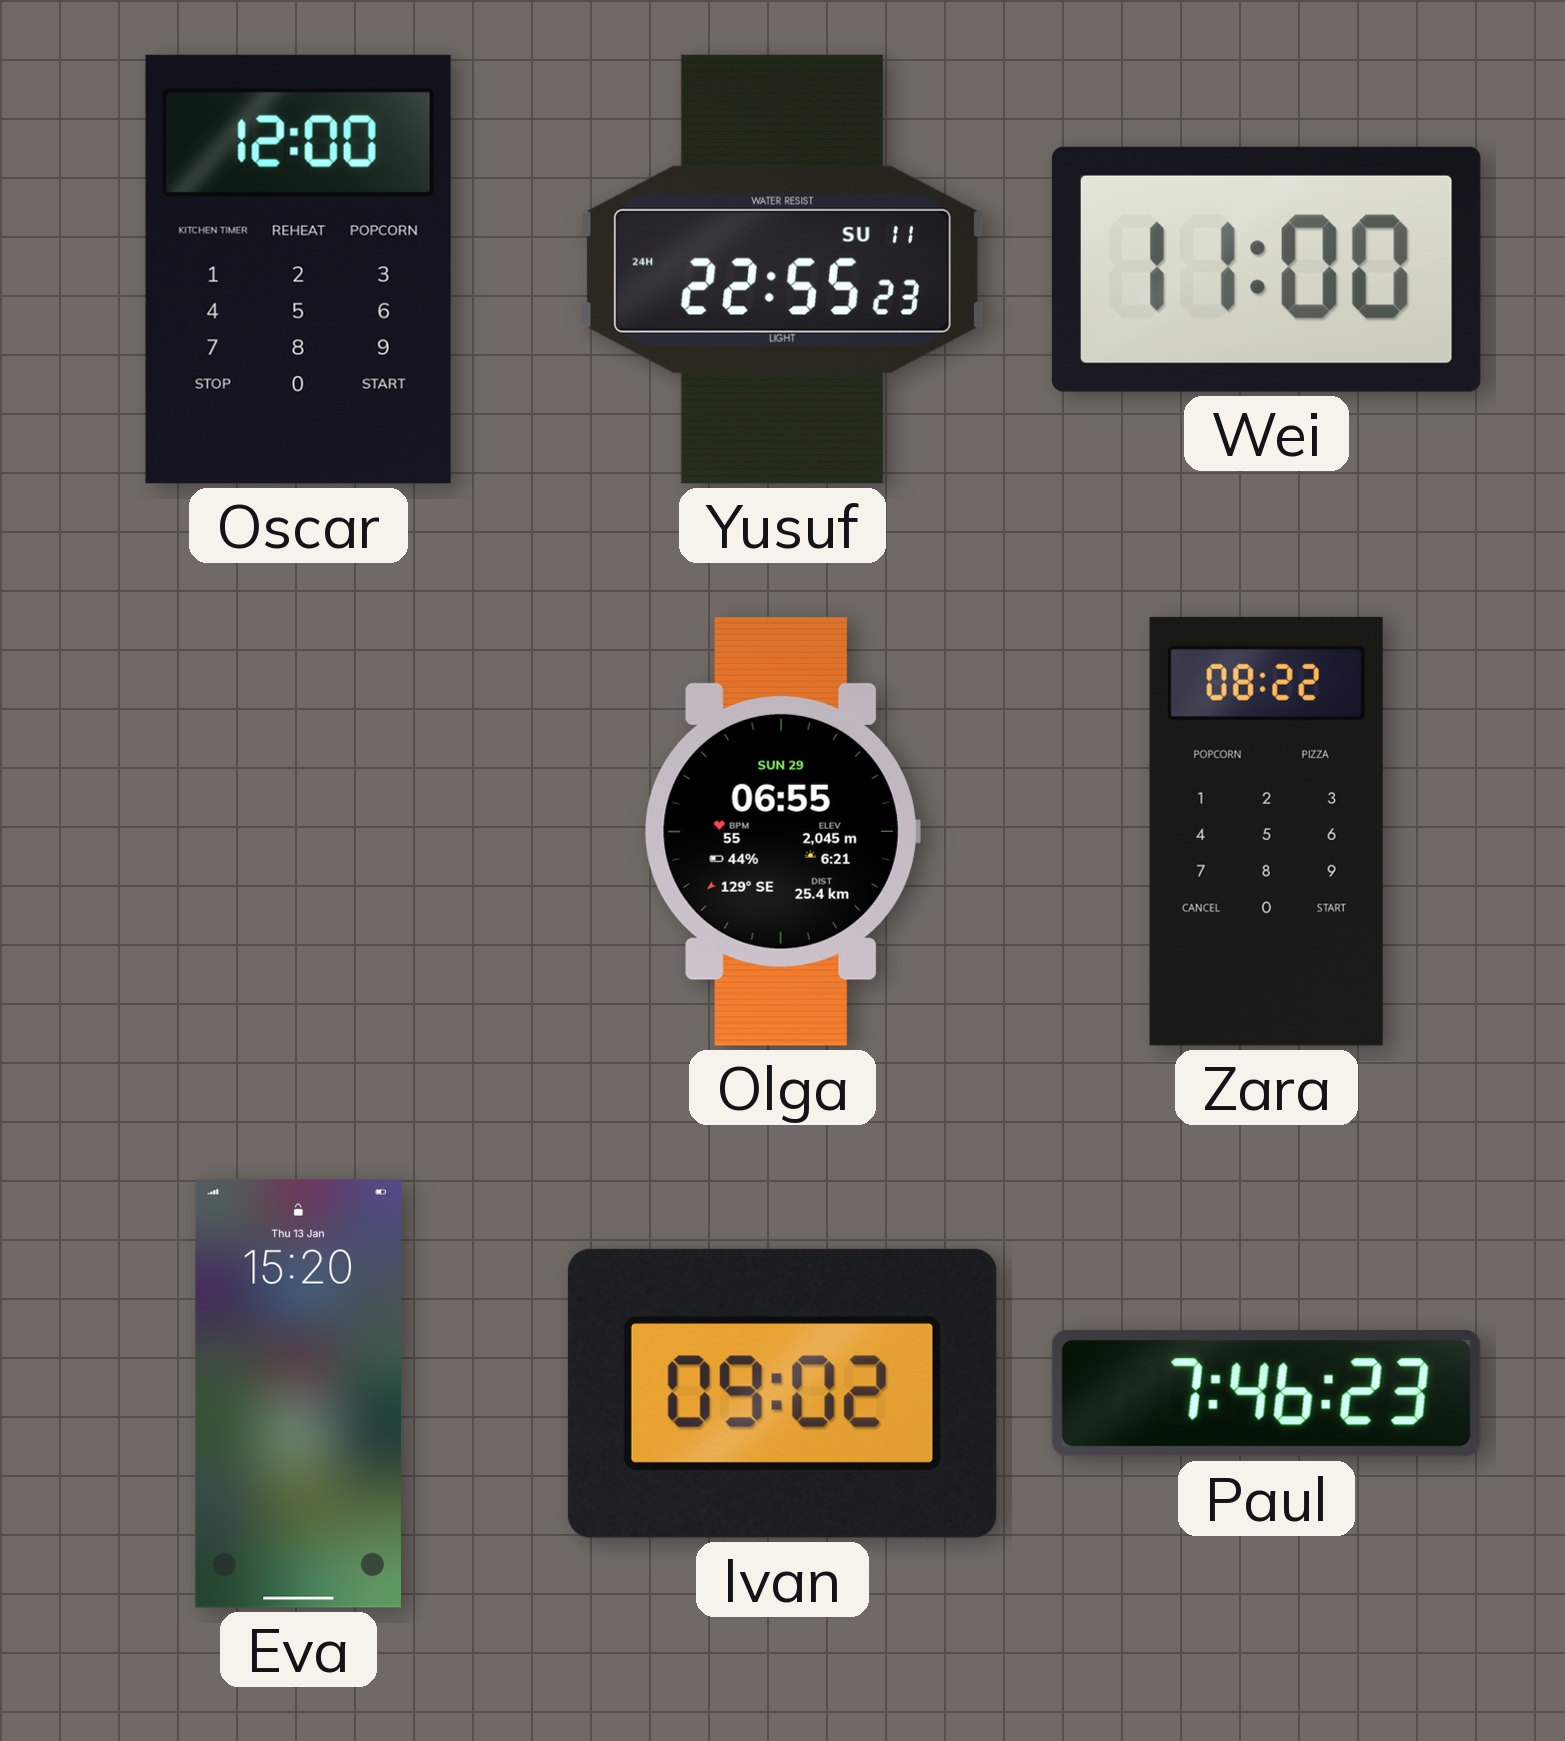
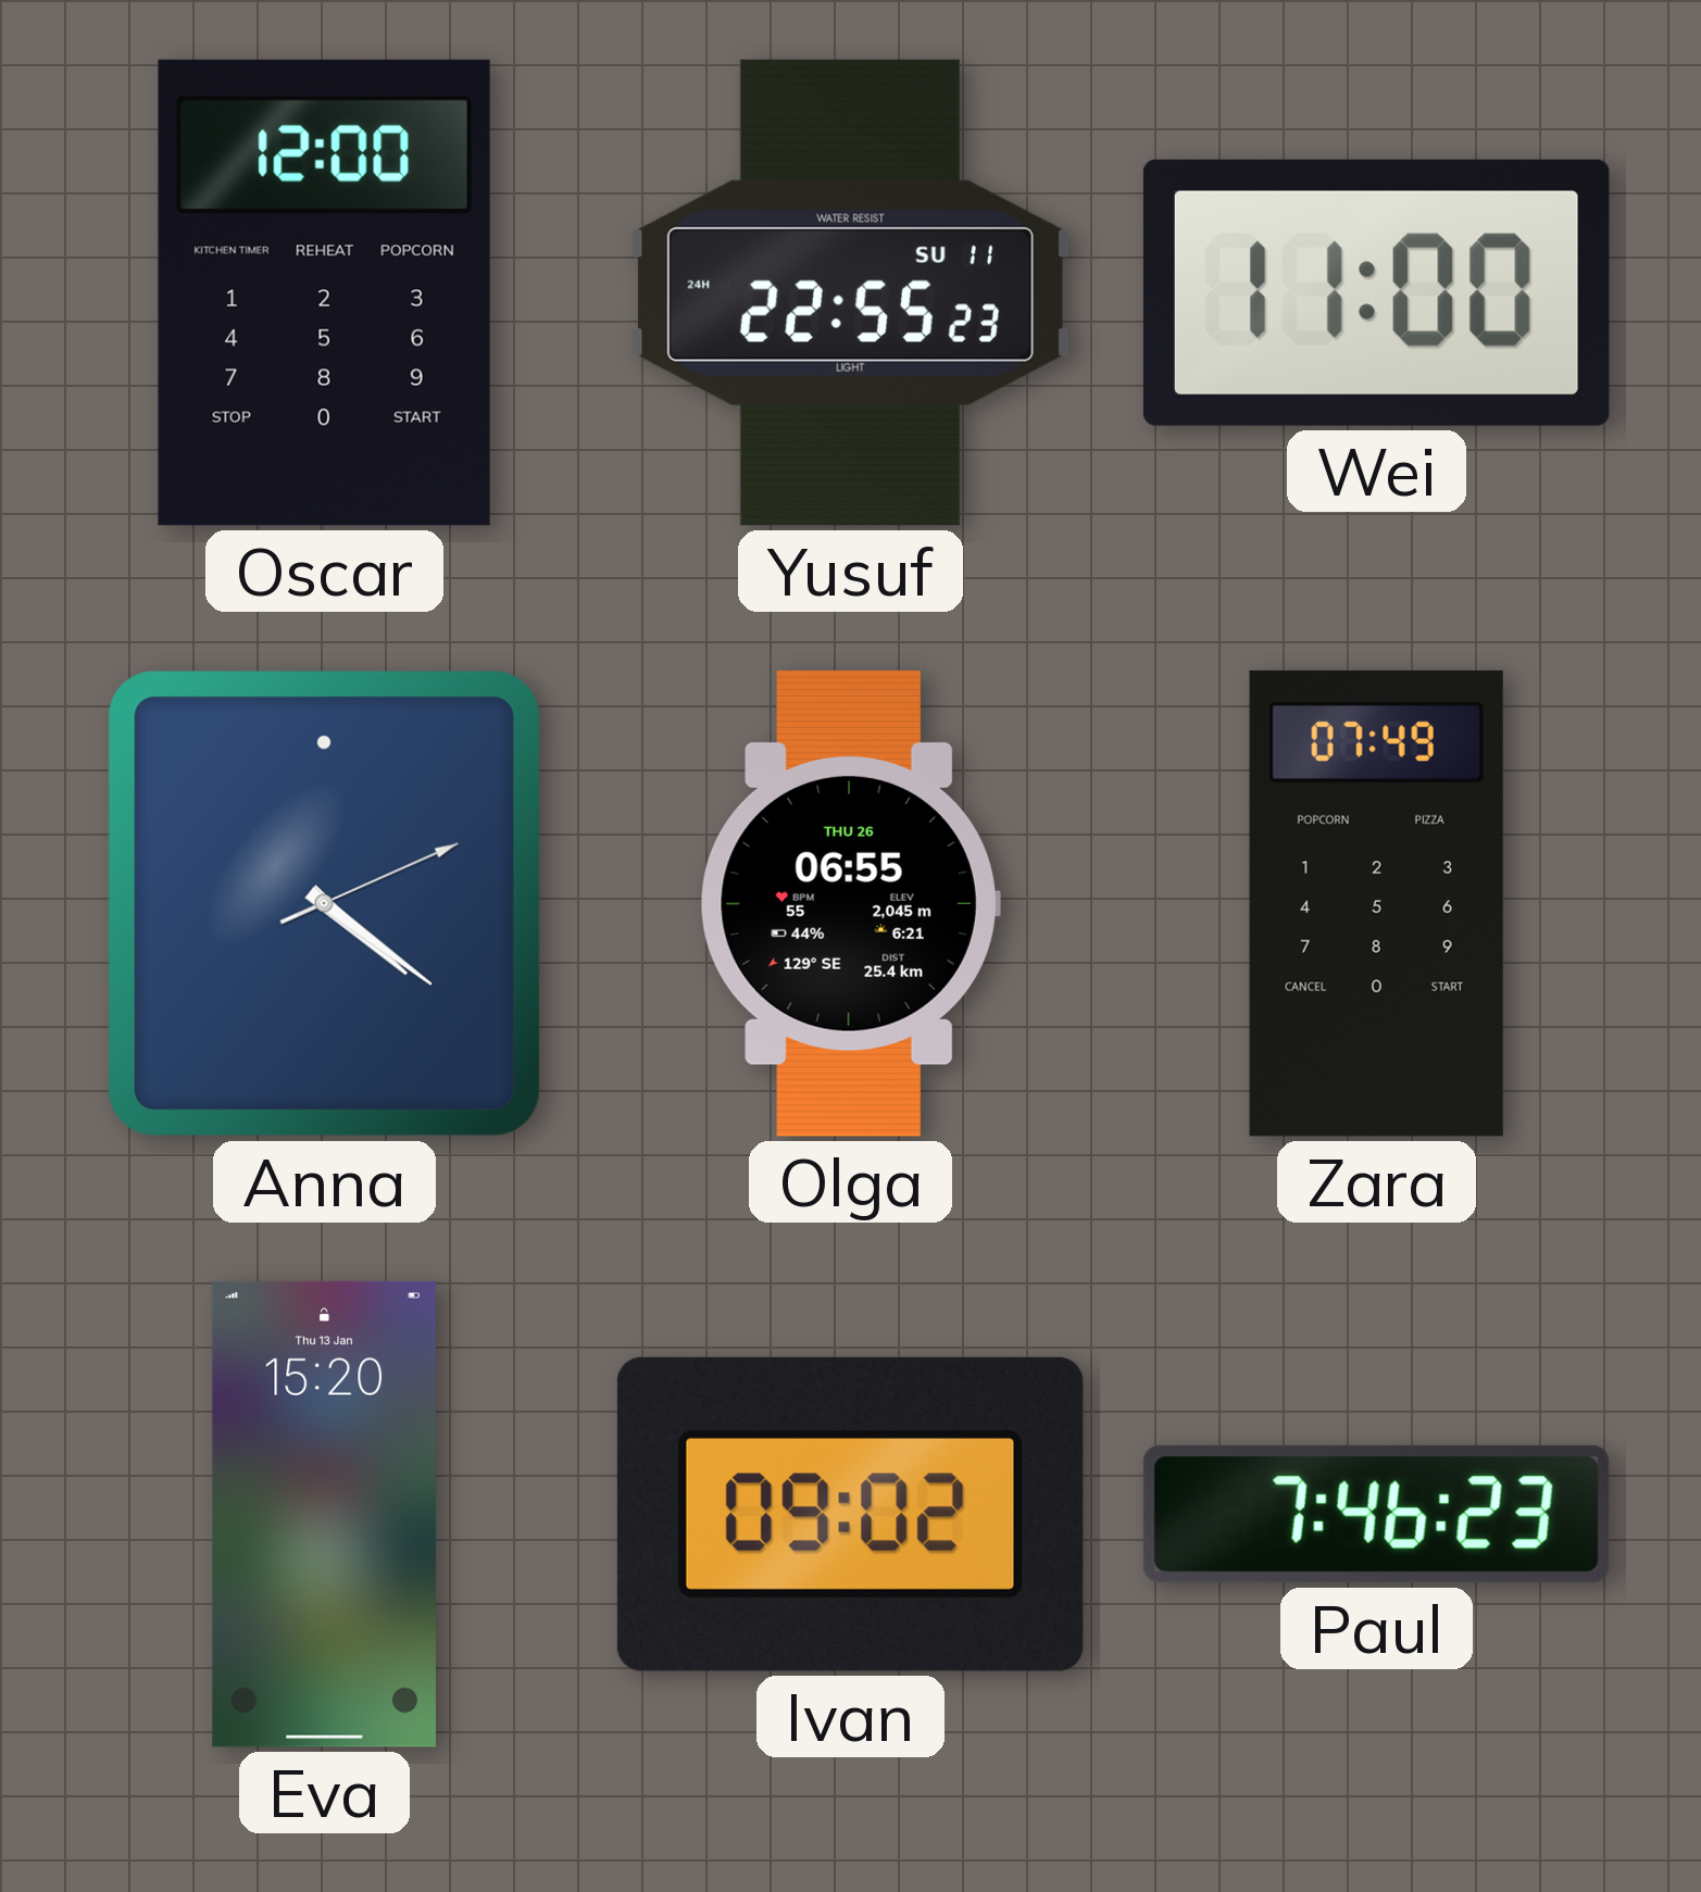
Anna: none -> 4:21 (324, 903)
Olga date: SUN 29 -> THU 26 (850, 903)
Zara: 08:22 -> 07:49 (1376, 903)
